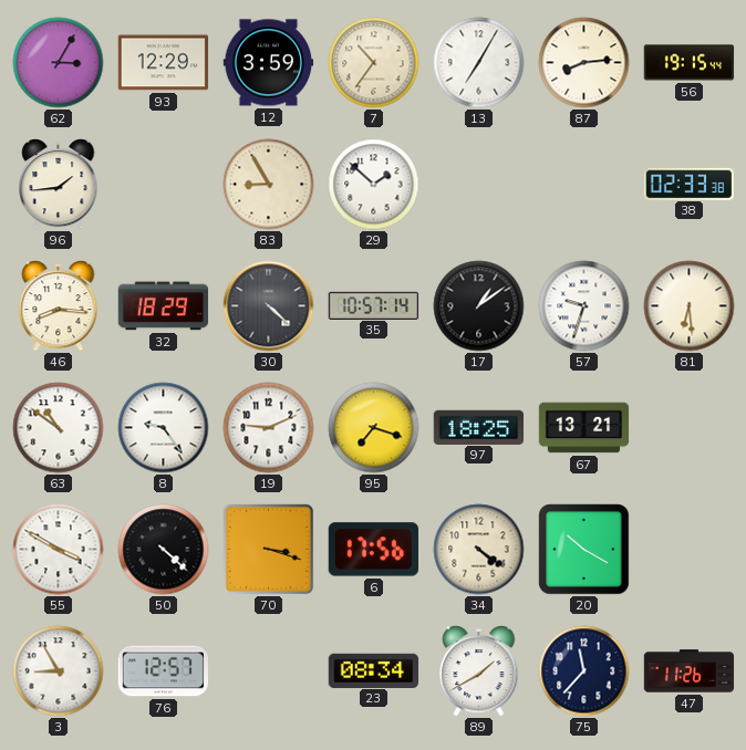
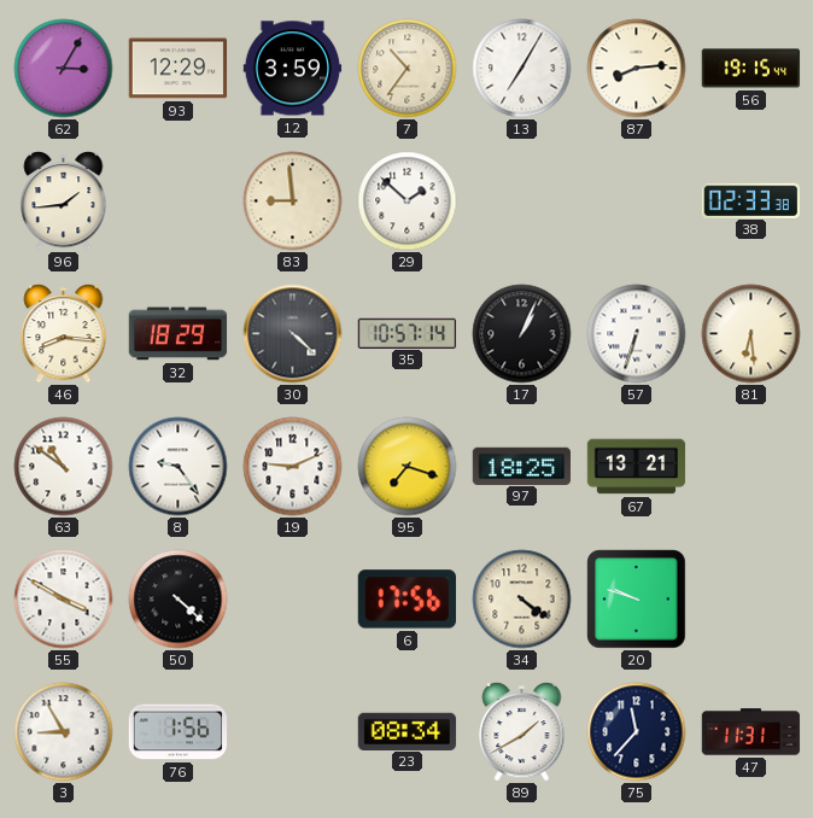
83: 8:55 -> 8:59 (293, 201)
17: 1:09 -> 1:04 (522, 334)
57: 9:33 -> 6:33 (637, 334)
70: 3:18 -> none (268, 549)
20: 10:20 -> 9:48 (637, 600)
76: 12:57 -> 1:56 (177, 732)
47: 11:26 -> 11:31 (751, 732)
